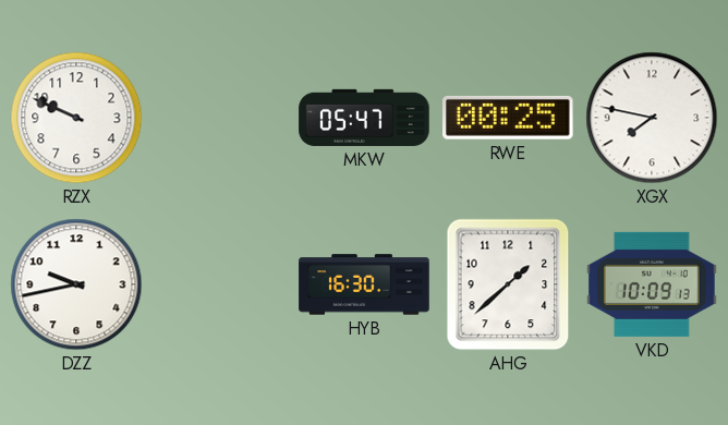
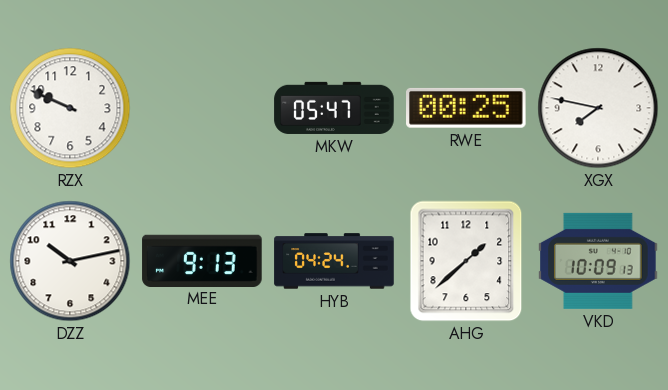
DZZ: 9:43 -> 10:13 (70, 261)
MEE: none -> 9:13 (202, 260)
HYB: 16:30 -> 04:24 (334, 261)
